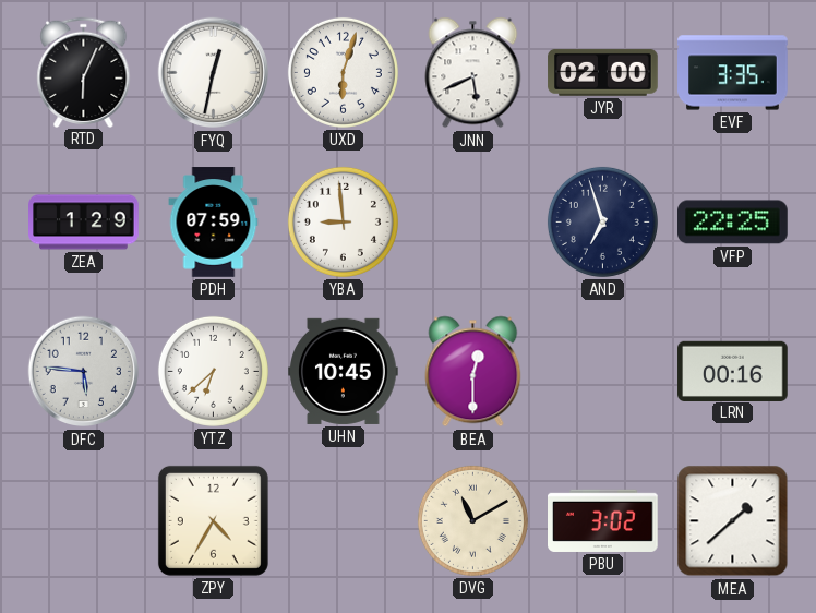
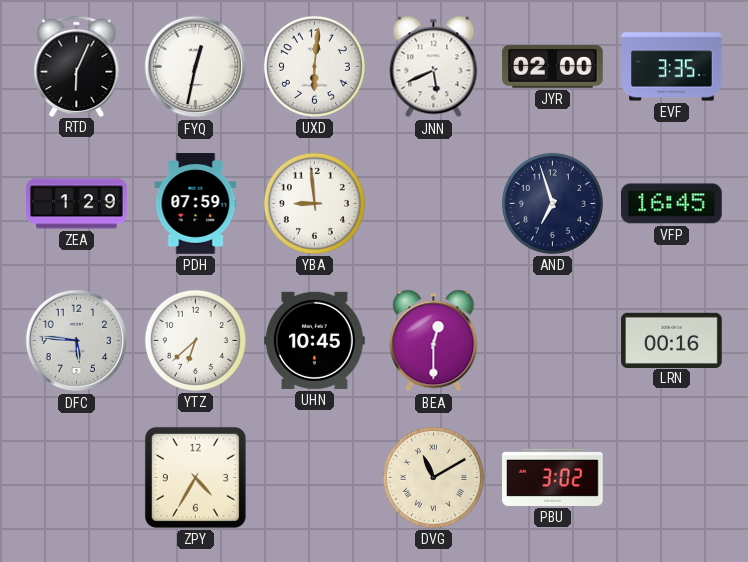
UXD: 6:03 -> 6:01 (314, 66)
VFP: 22:25 -> 16:45 (672, 204)
MEA: 1:38 -> none (733, 521)
